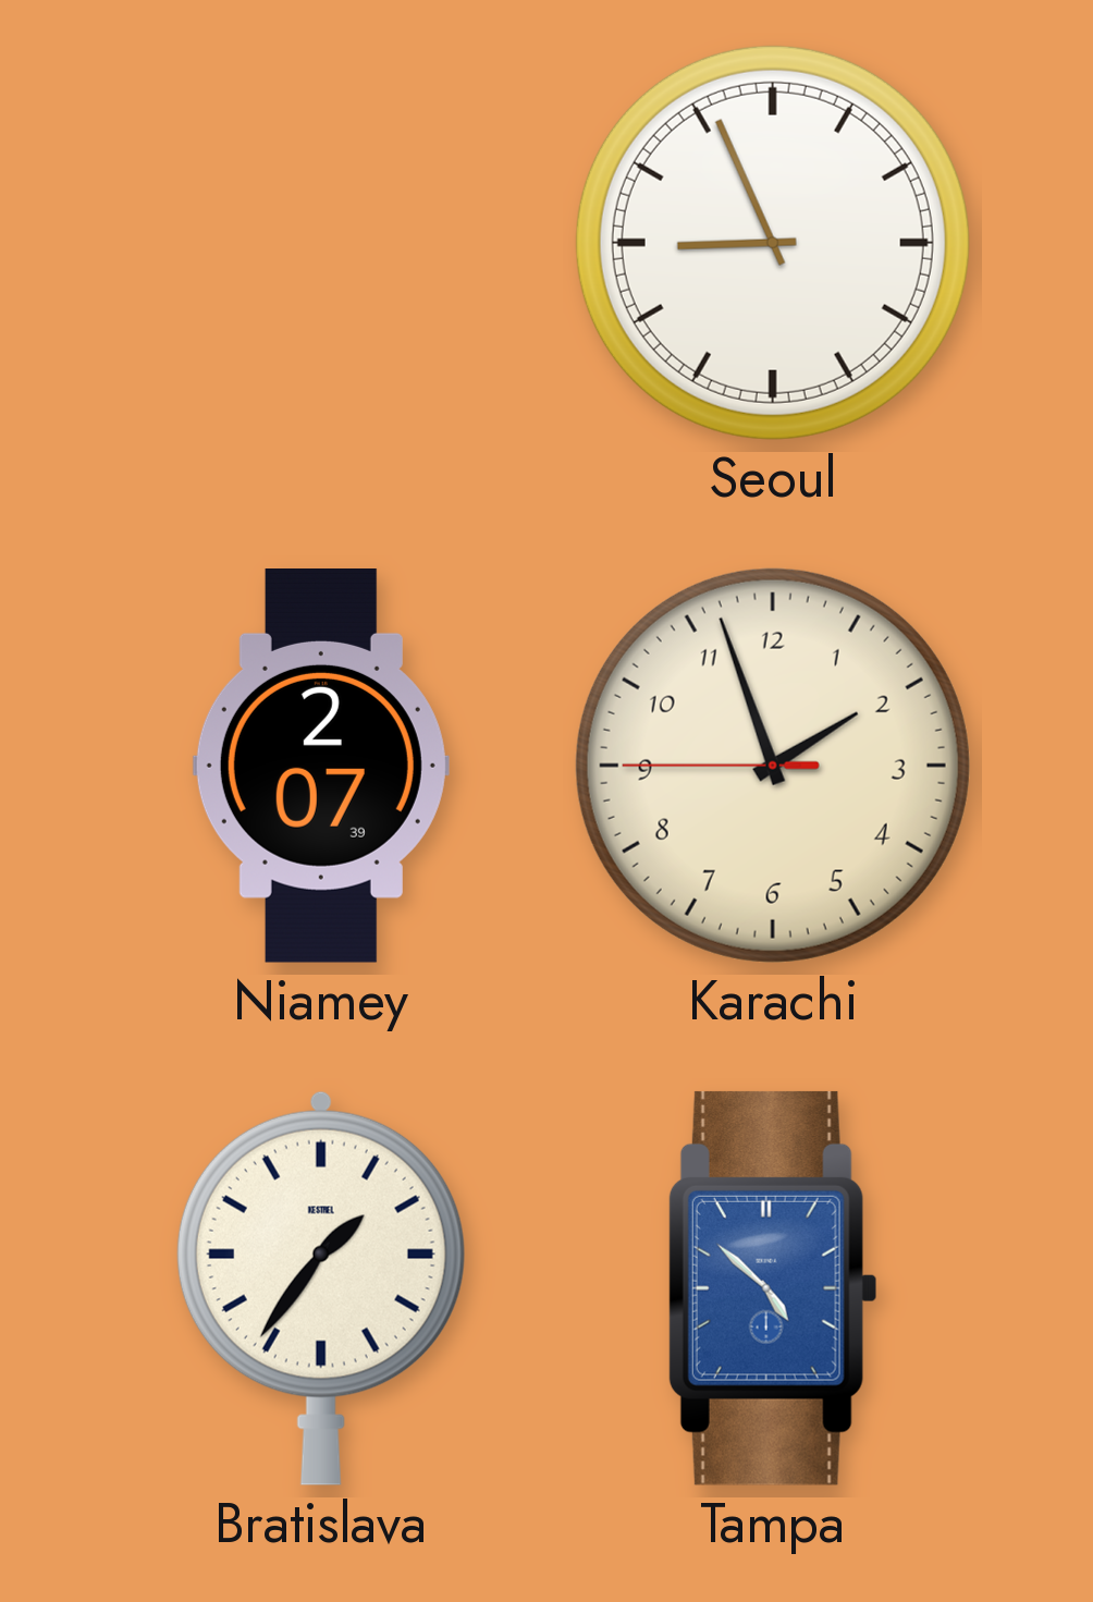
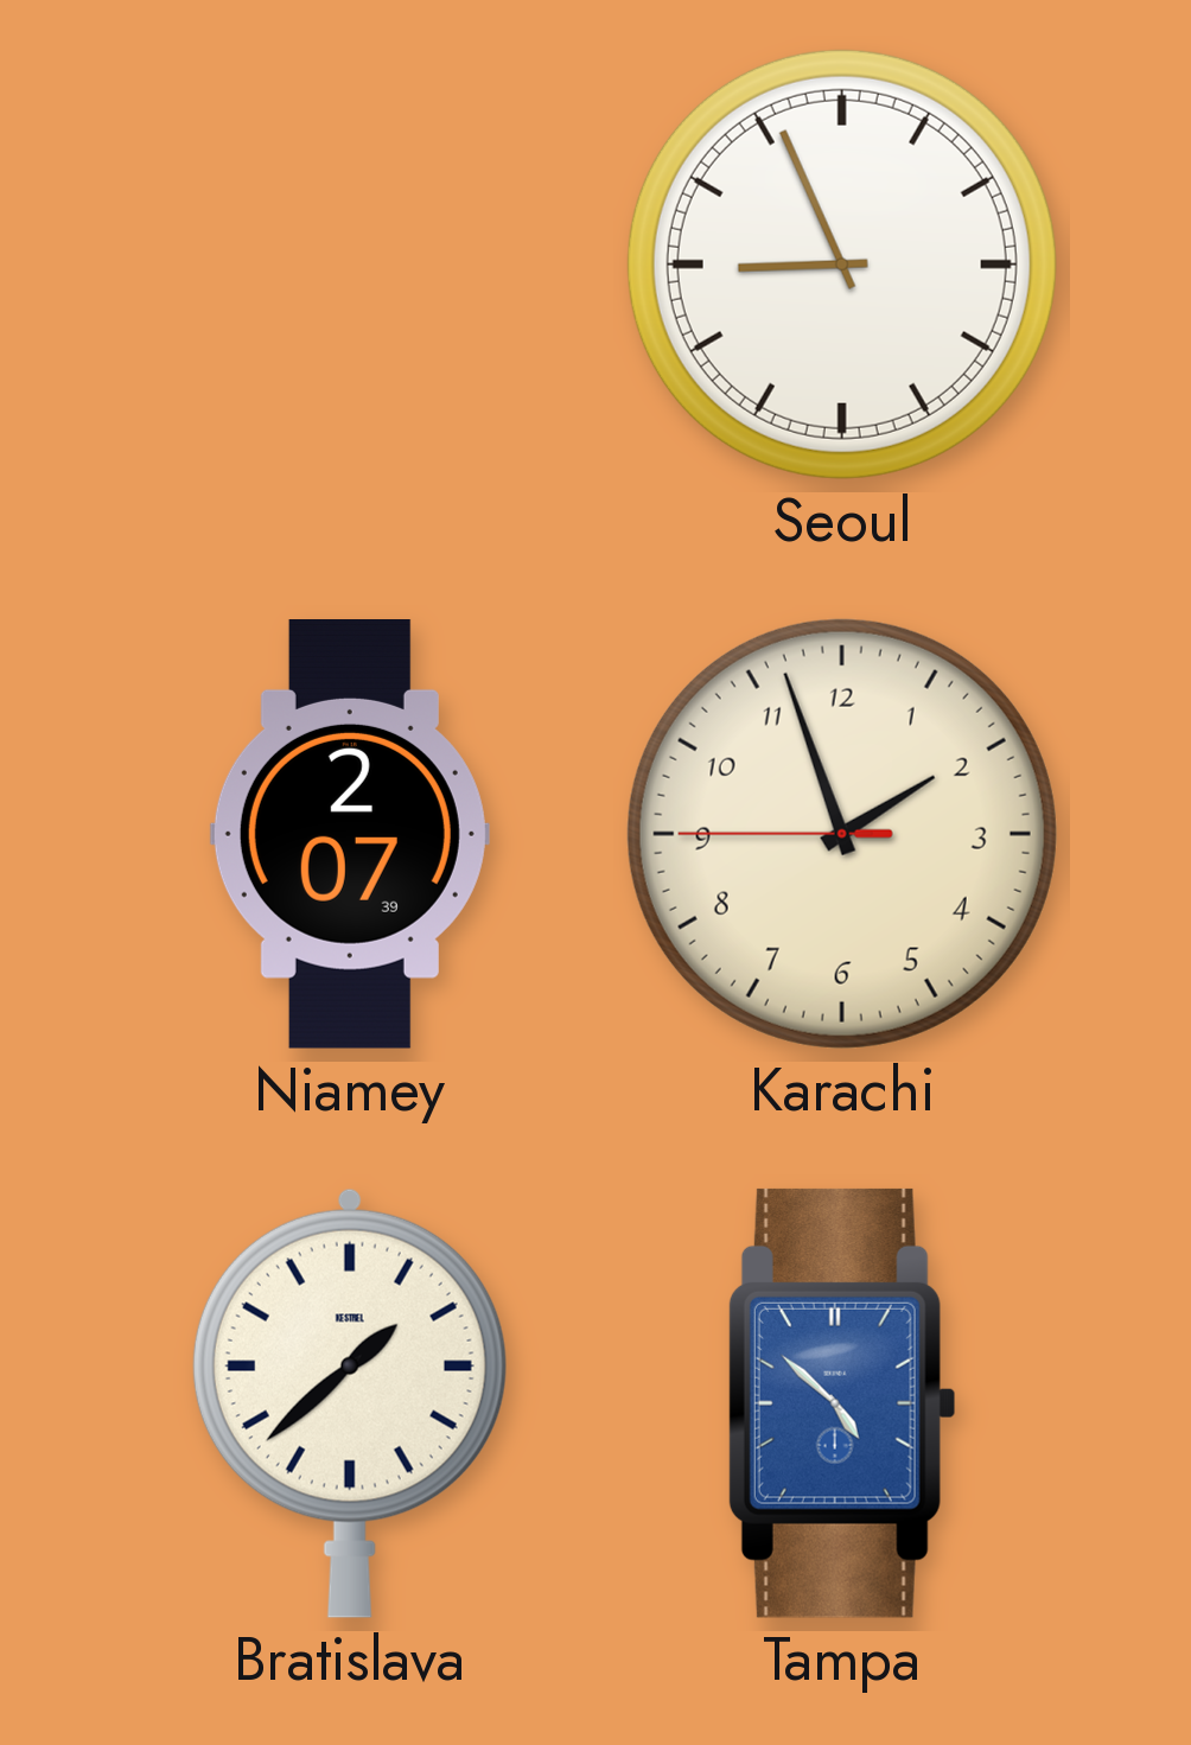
Bratislava: 1:36 -> 1:38 (350, 1403)
